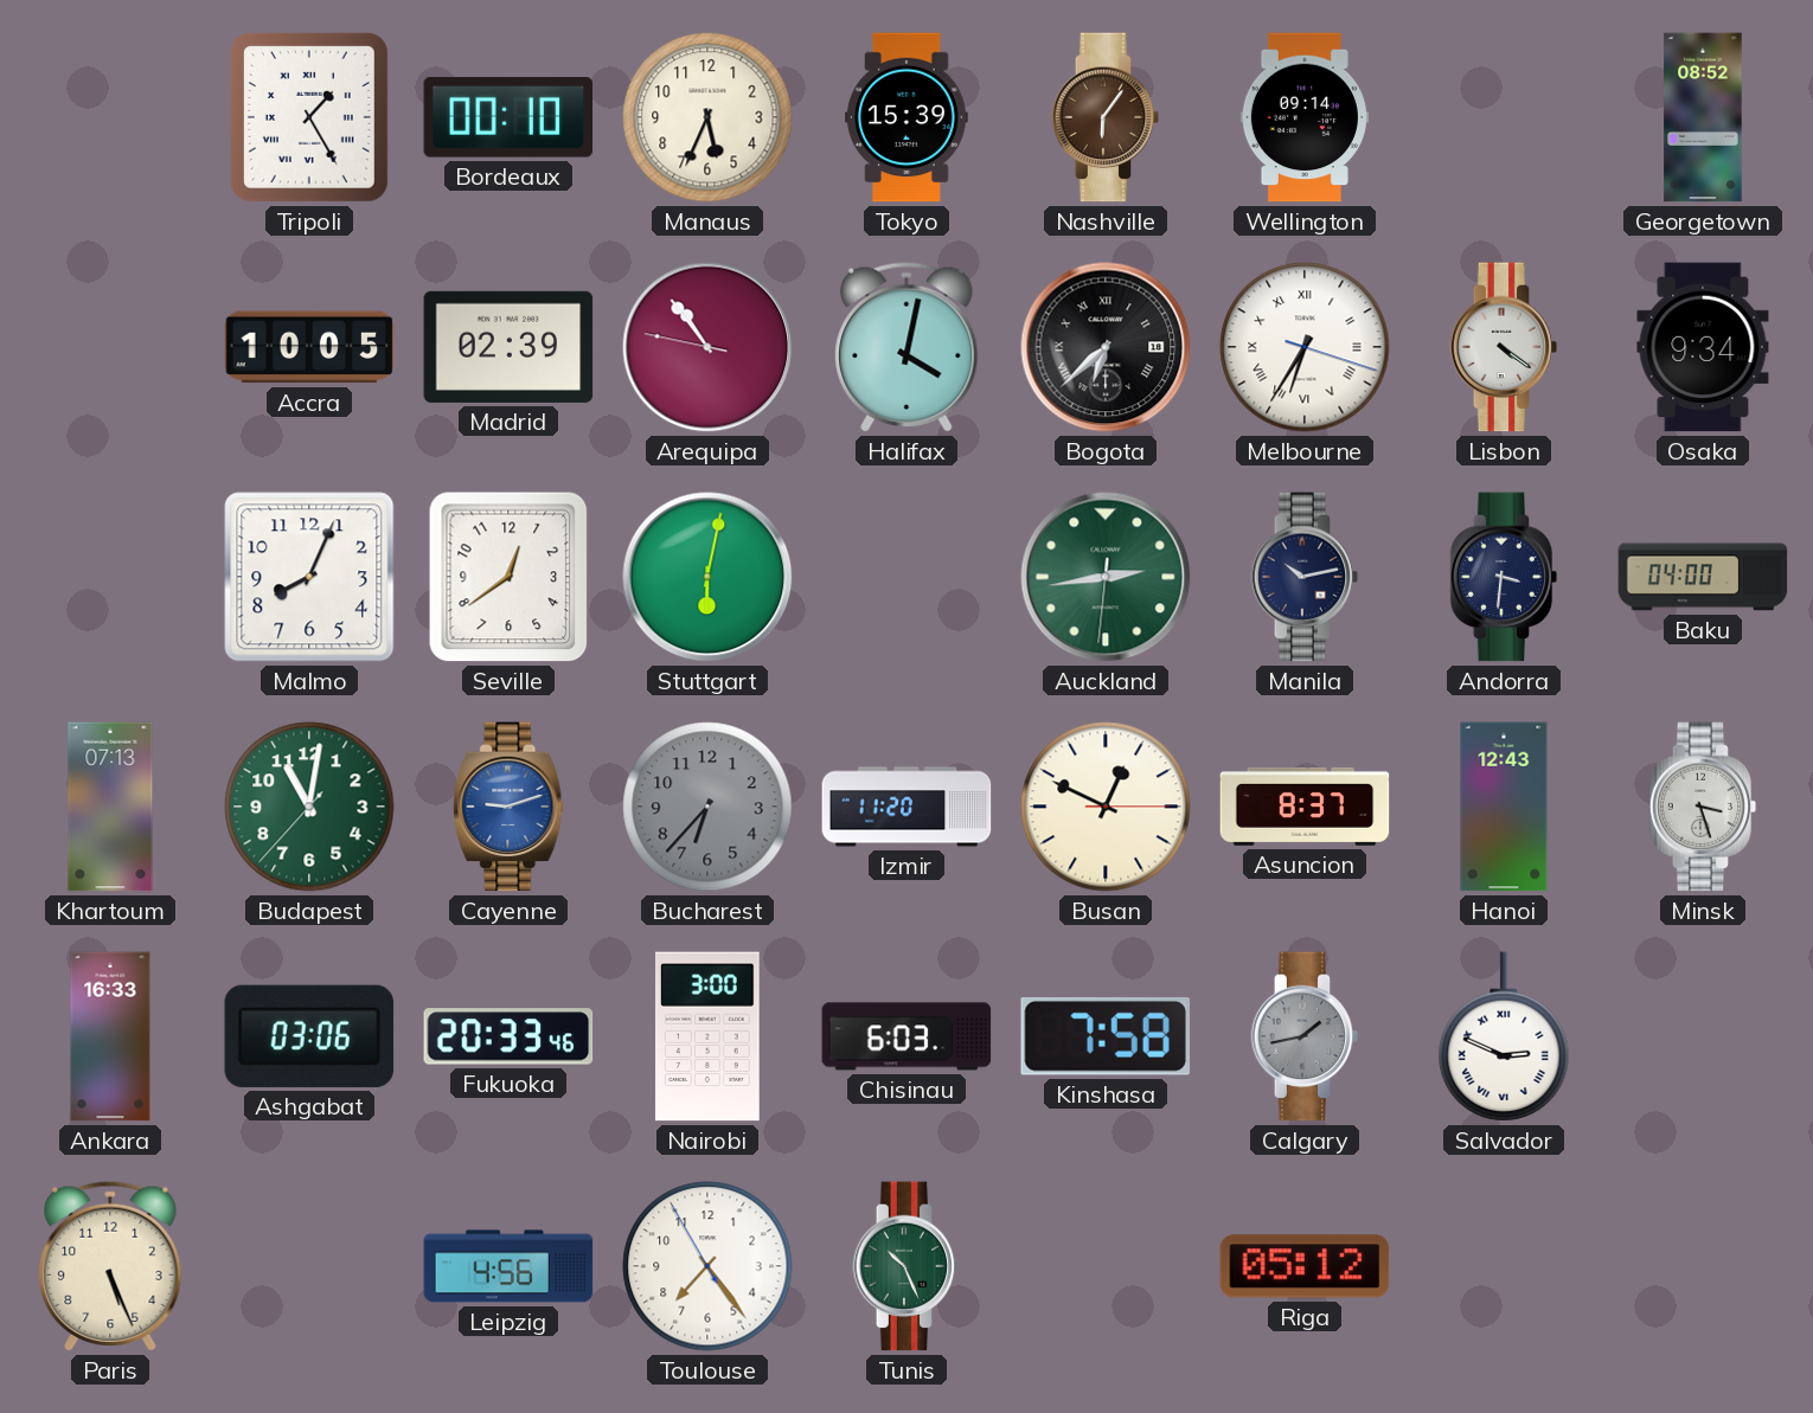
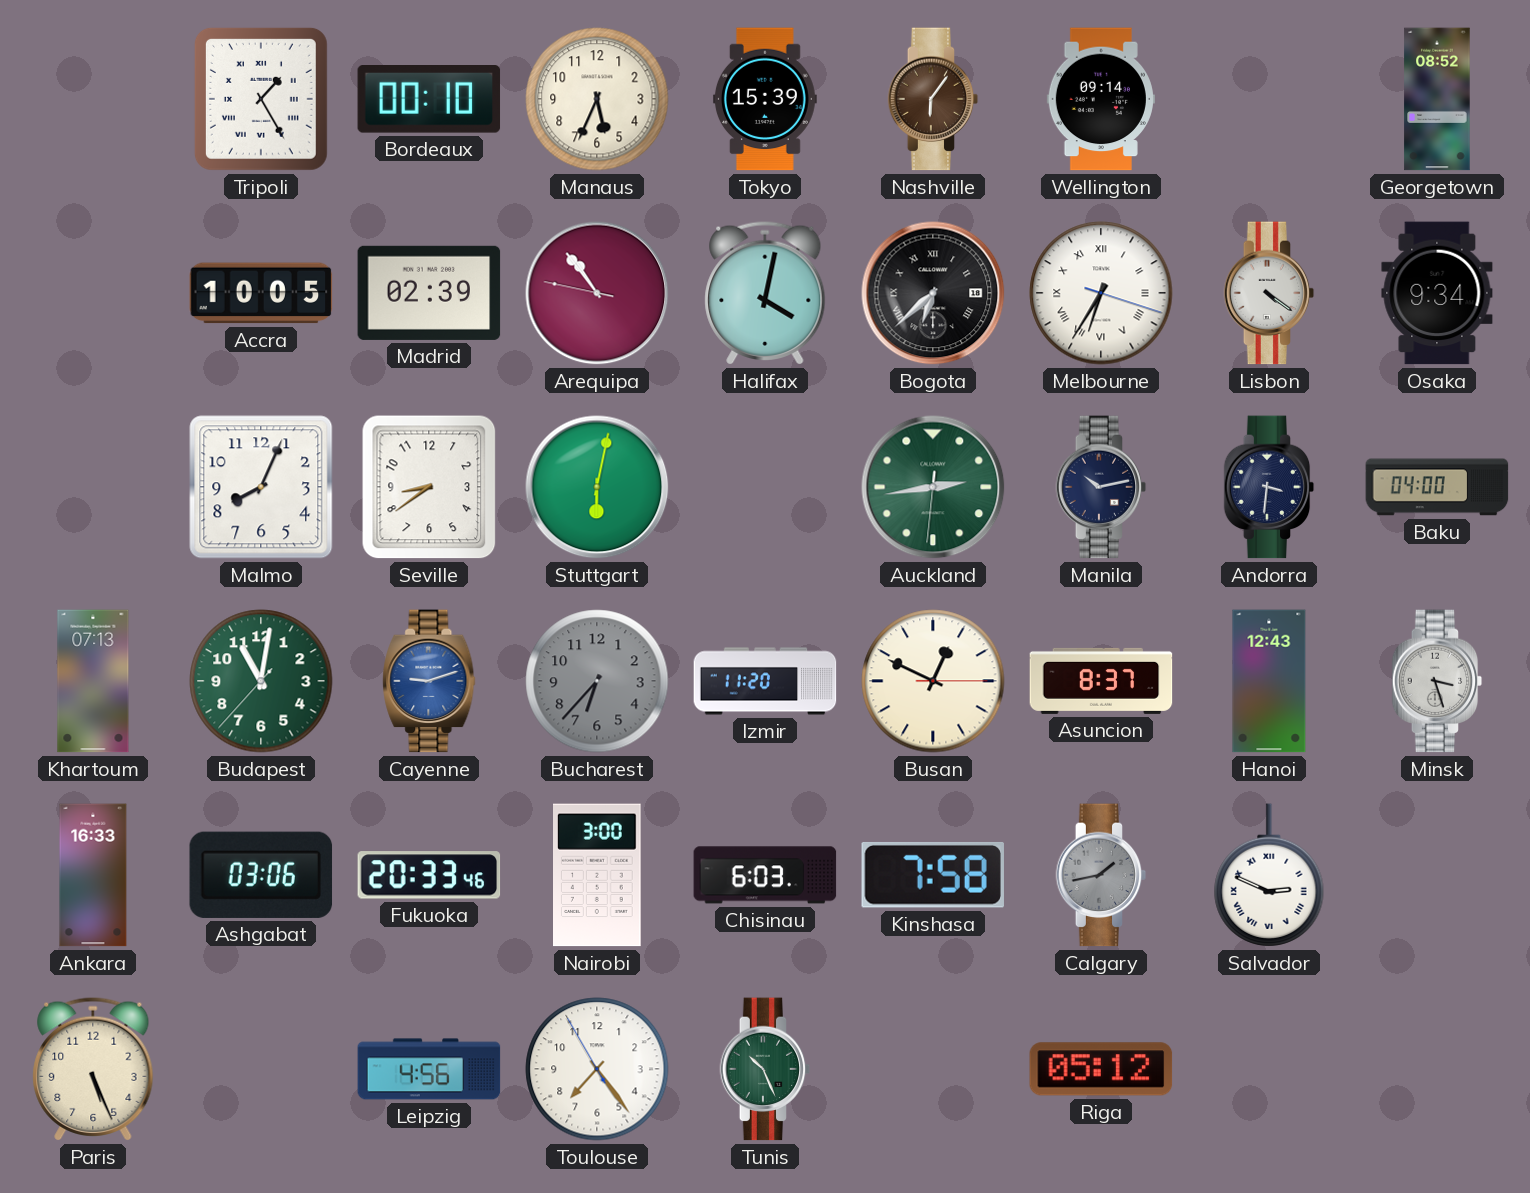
Seville: 12:39 -> 8:39 (429, 487)
